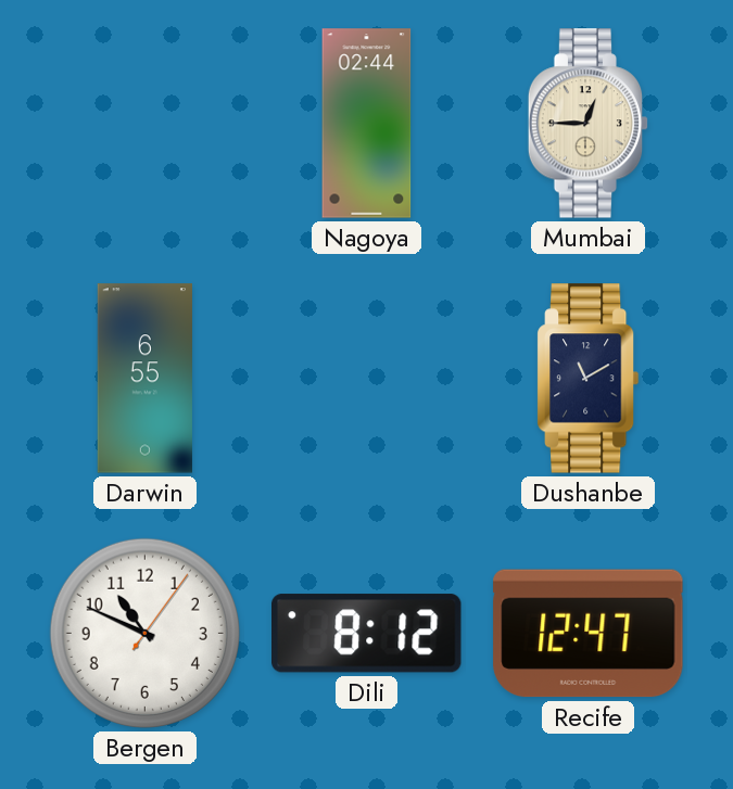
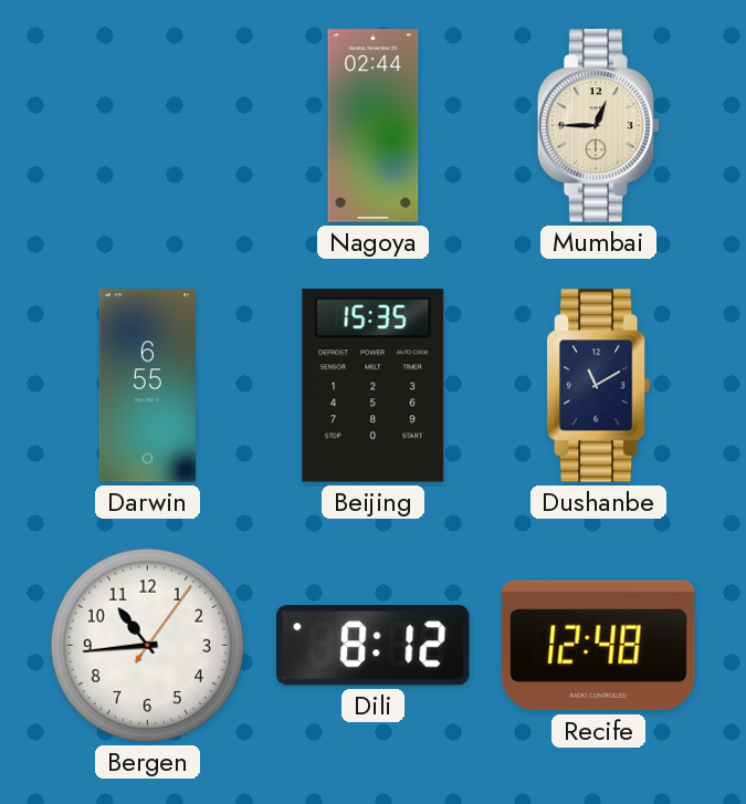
Beijing: none -> 15:35 (374, 386)
Bergen: 10:49 -> 10:44 (147, 645)
Recife: 12:47 -> 12:48 (599, 646)
